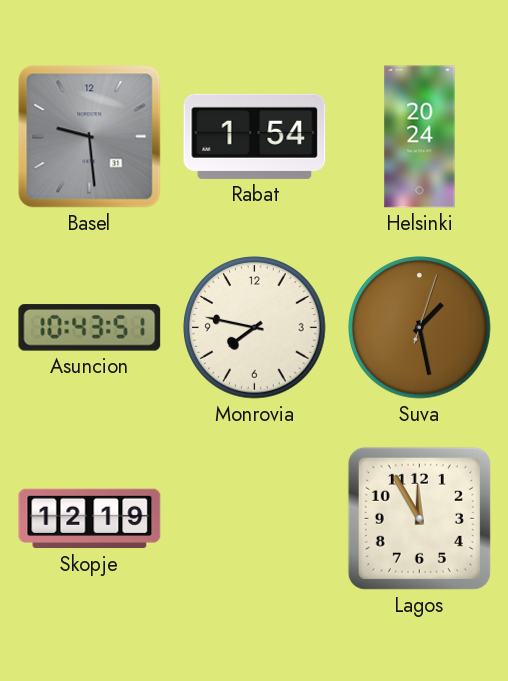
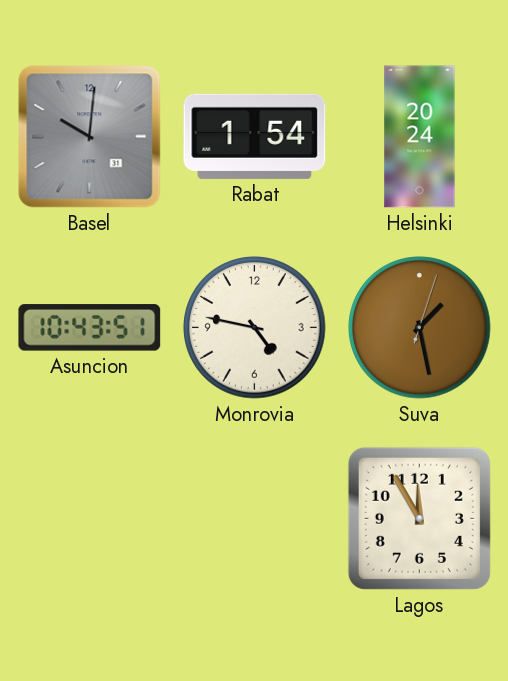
Basel: 9:29 -> 10:01 (90, 137)
Monrovia: 7:47 -> 4:47 (255, 328)
Skopje: 12:19 -> none (90, 519)
